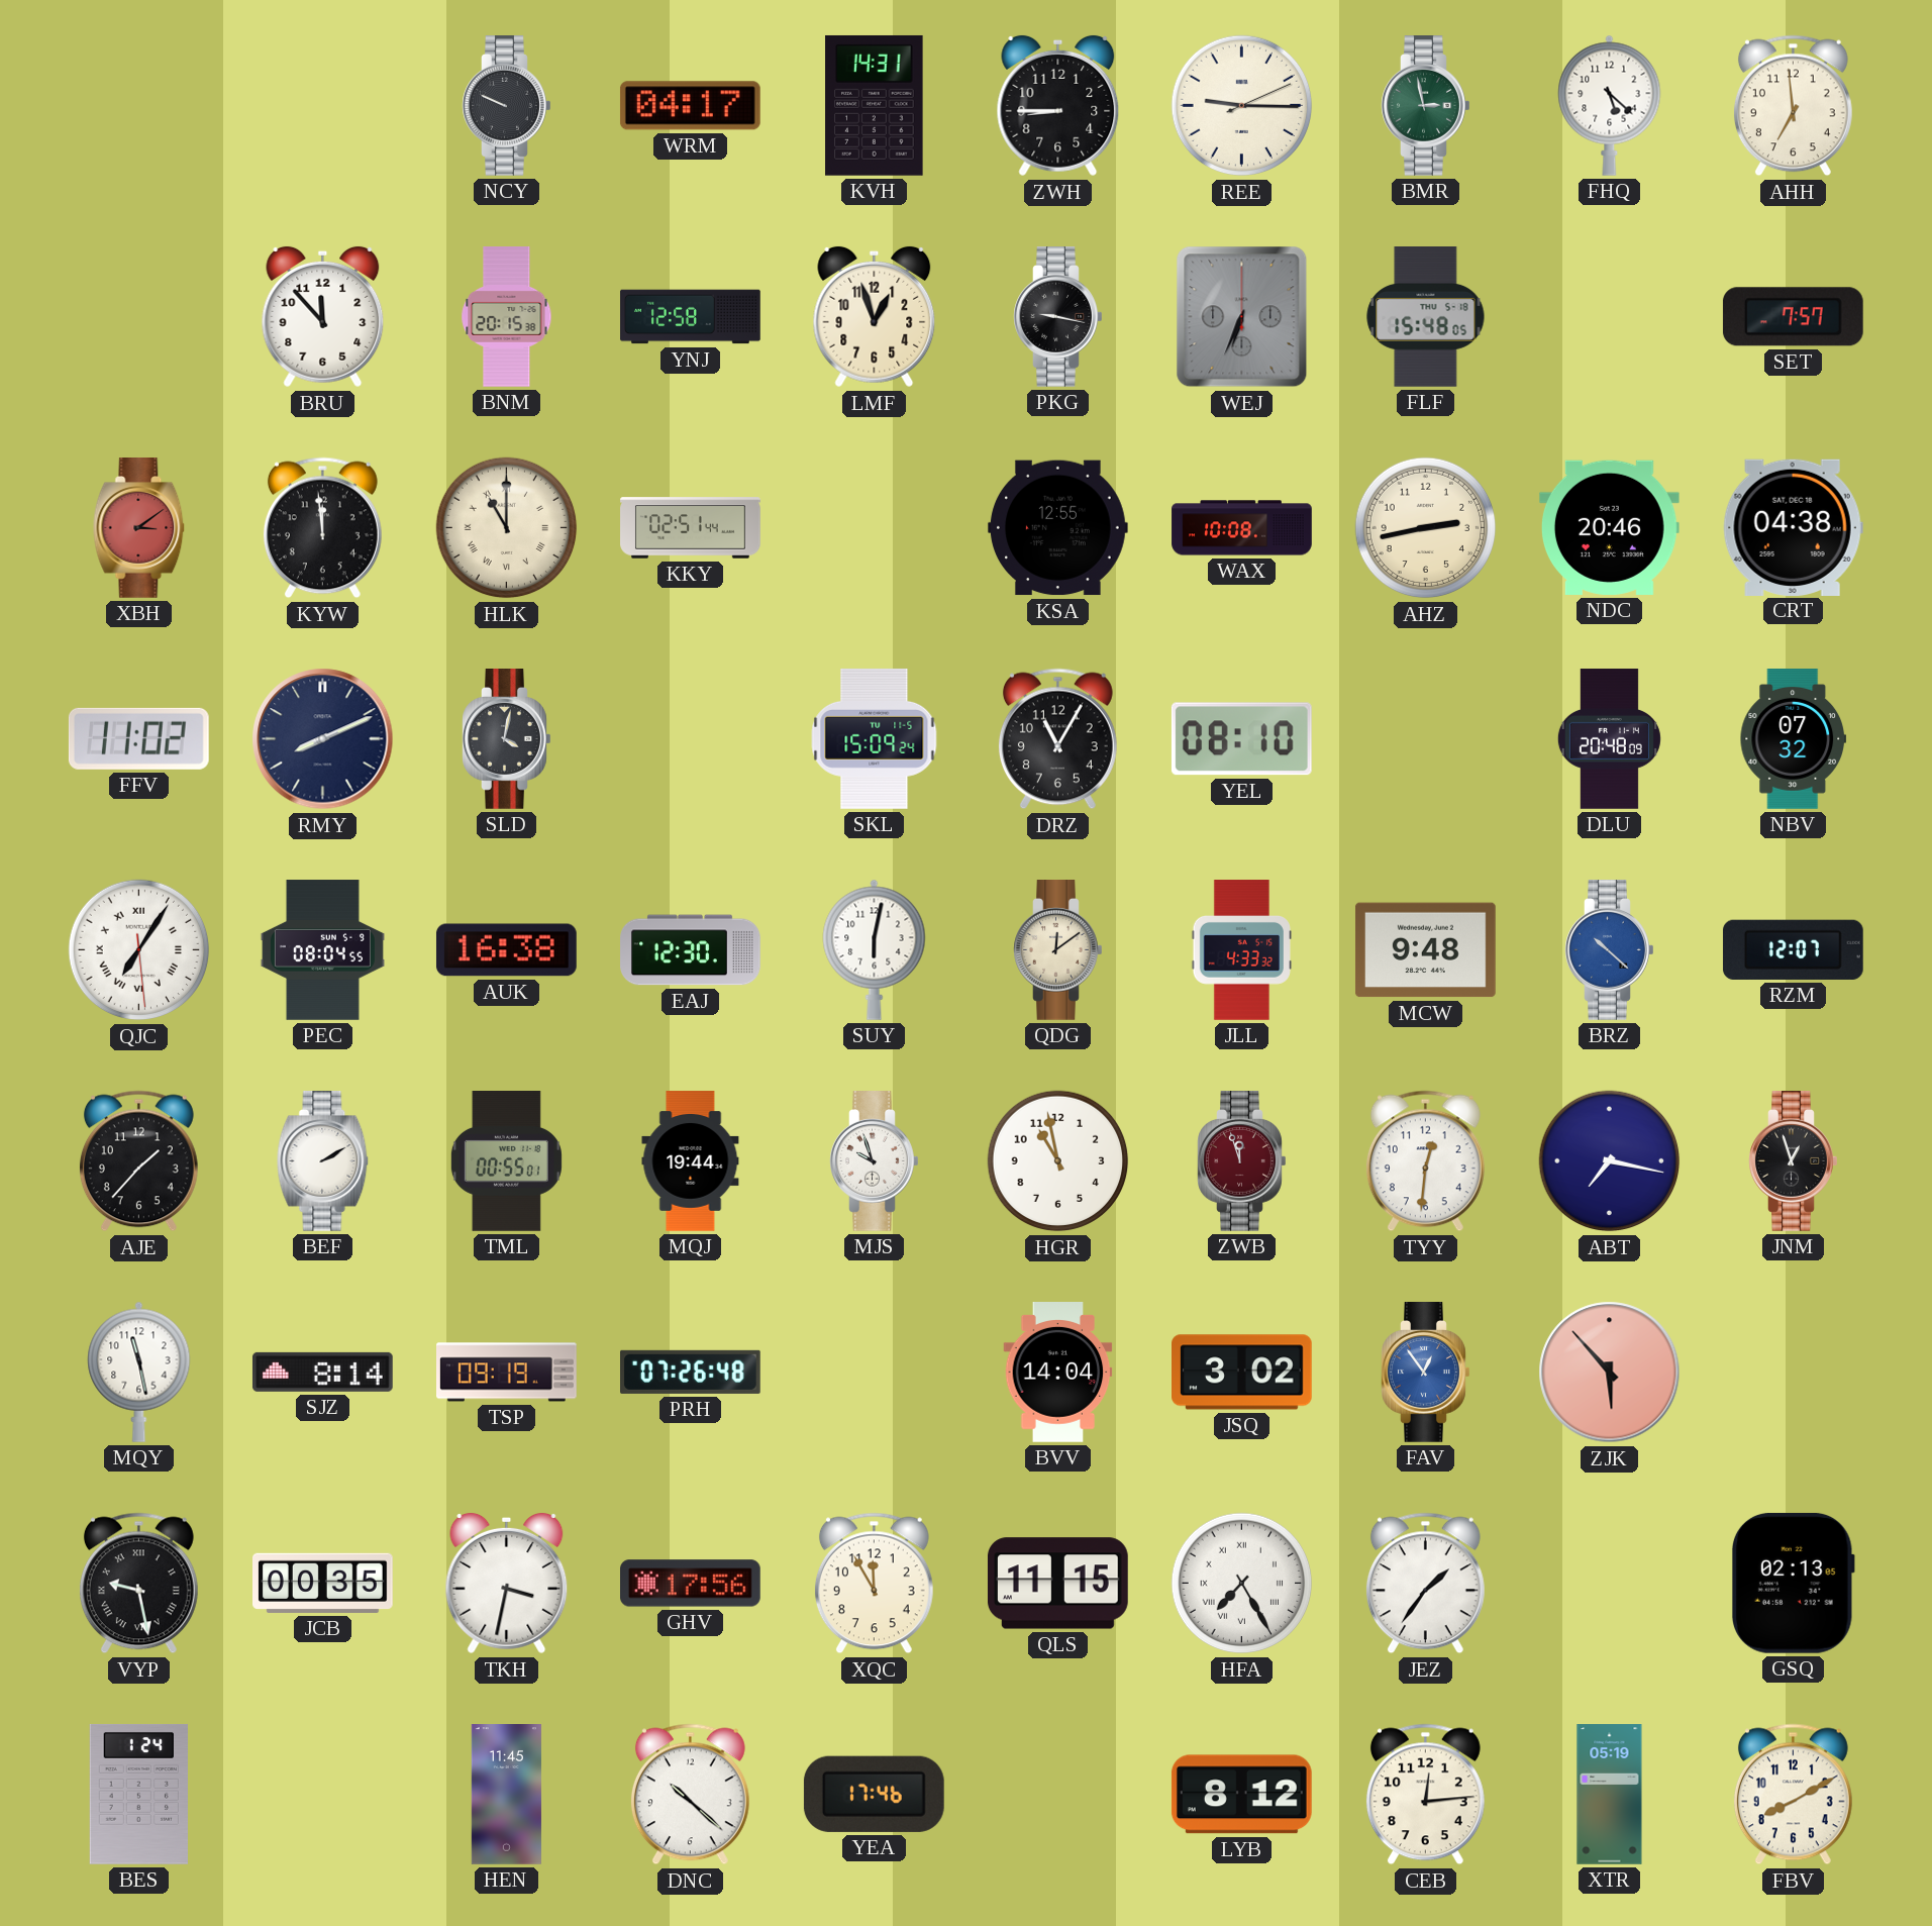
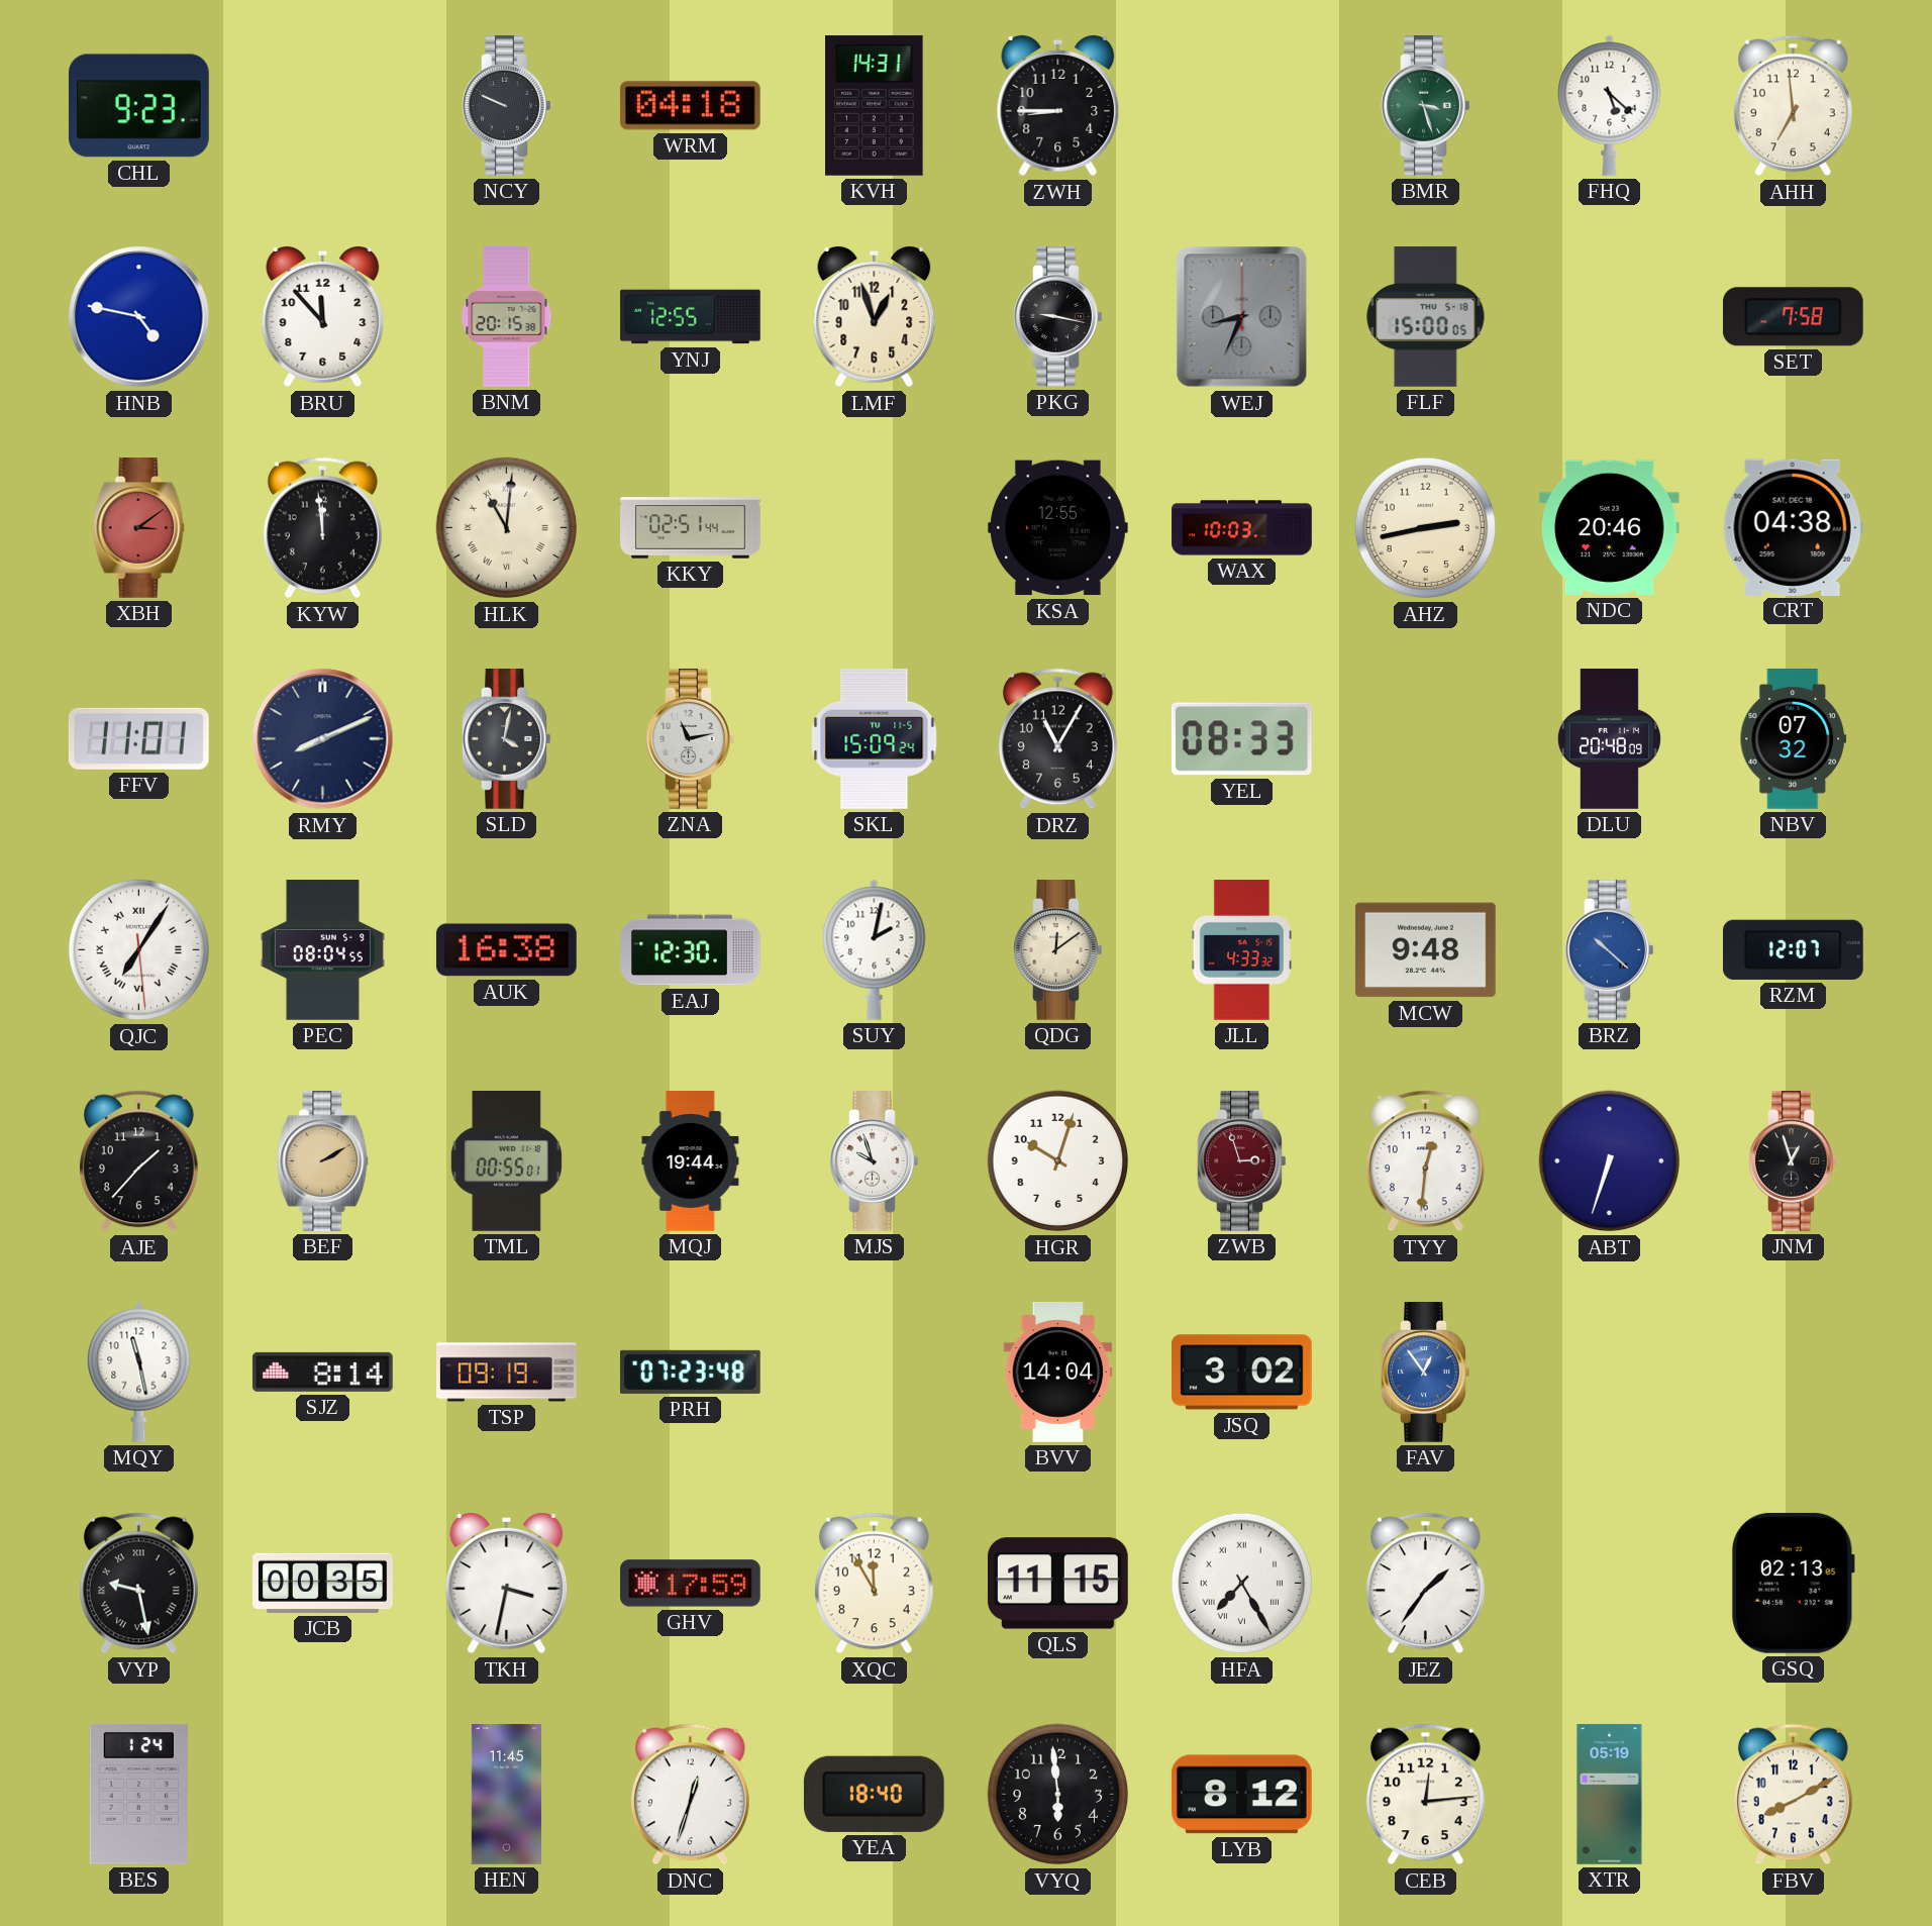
CHL: none -> 9:23 (138, 106)
WRM: 04:17 -> 04:18 (690, 106)
REE: 9:15 -> none (1242, 106)
BMR: 2:58 -> 3:27 (1426, 106)
HNB: none -> 4:47 (139, 317)
YNJ: 12:58 -> 12:55 (691, 317)
WEJ: 6:34 -> 8:34 (1242, 317)
FLF: 15:48 -> 15:00 (1426, 317)
SET: 7:57 -> 7:58 (1793, 317)
HLK: 11:00 -> 11:01 (507, 528)
WAX: 10:08 -> 10:03 (1242, 528)
FFV: 11:02 -> 11:01 (138, 738)
ZNA: none -> 11:13 (691, 739)
YEL: 08:10 -> 08:33 (1241, 739)
SUY: 6:02 -> 2:02 (875, 949)
BEF dial: white -> champagne (323, 1161)
HGR: 10:58 -> 10:03 (1058, 1161)
ZWB: 11:57 -> 2:57 (1242, 1161)
ABT: 7:17 -> 6:33 (1610, 1161)
PRH: 07:26 -> 07:23 (691, 1372)
ZJK: 5:53 -> none (1610, 1373)
GHV: 17:56 -> 17:59 (691, 1584)
DNC: 10:22 -> 12:33 (690, 1795)
YEA: 17:46 -> 18:40 (874, 1794)
VYQ: none -> 5:59 (1058, 1795)
